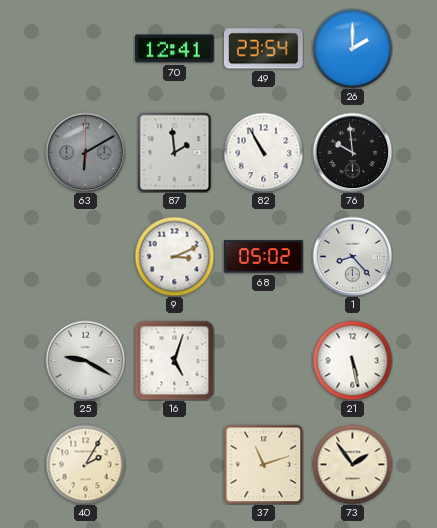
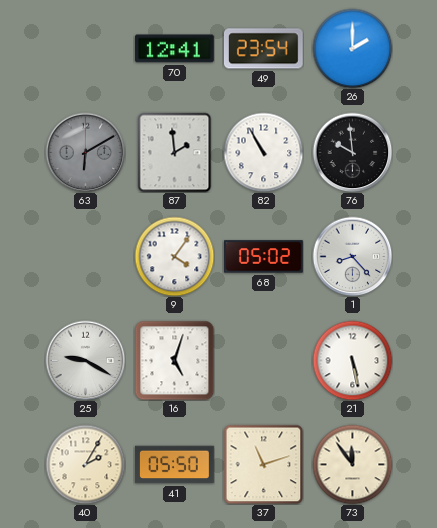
9: 3:11 -> 4:06 (174, 256)
41: none -> 05:50 (175, 465)
73: 1:54 -> 11:54 (352, 464)
